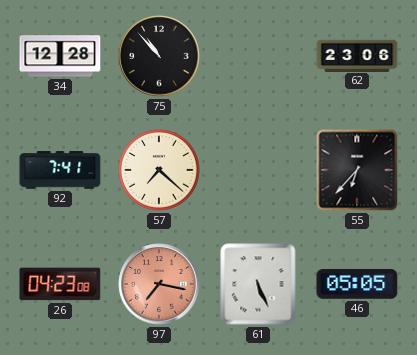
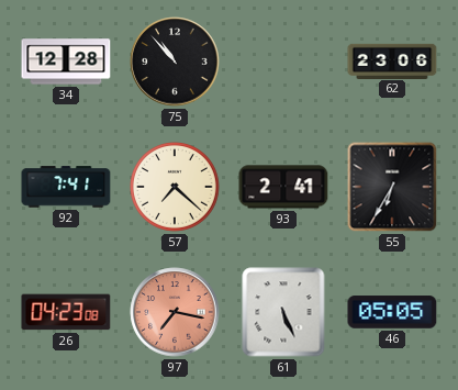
93: none -> 2:41 (283, 187)
55: 6:37 -> 6:35 (392, 187)
